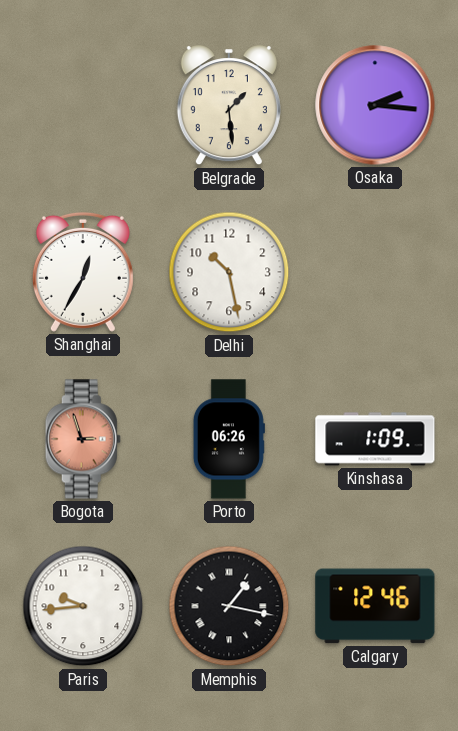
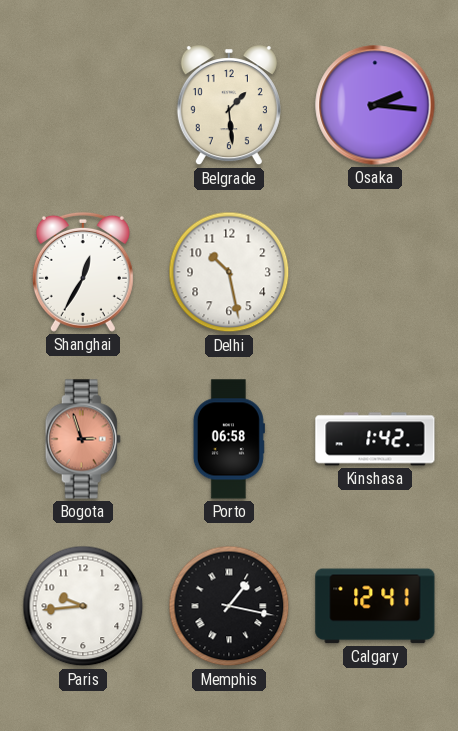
Porto: 06:26 -> 06:58 (229, 439)
Kinshasa: 1:09 -> 1:42 (375, 439)
Calgary: 12:46 -> 12:41 (375, 606)
